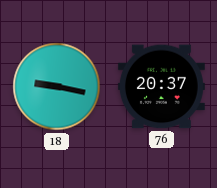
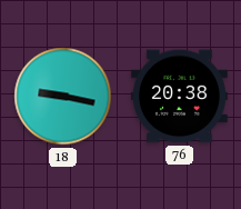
76: 20:37 -> 20:38 (179, 97)
